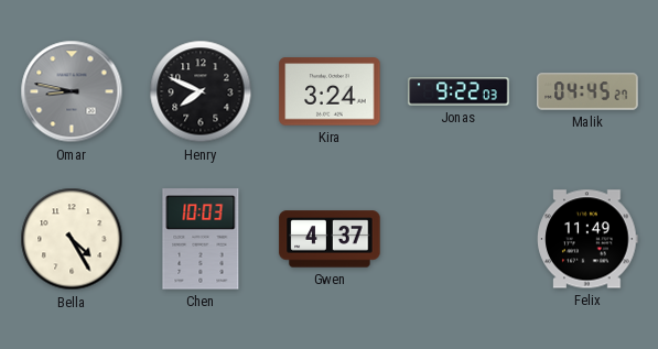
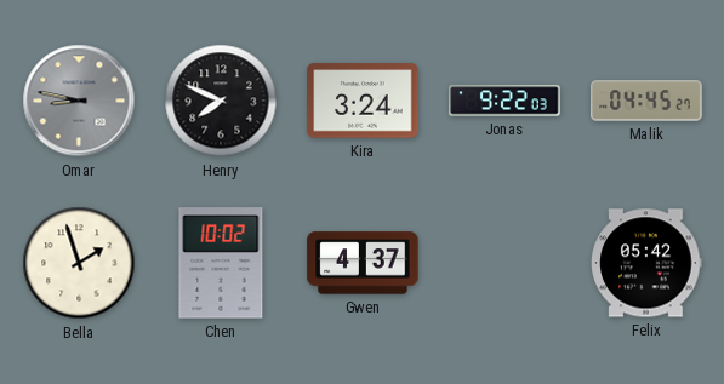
Bella: 4:25 -> 1:57 (79, 263)
Chen: 10:03 -> 10:02 (221, 263)
Felix: 11:49 -> 05:42 (646, 263)
